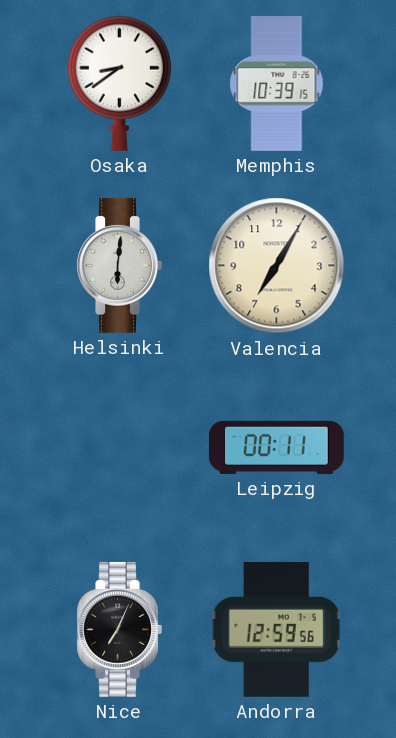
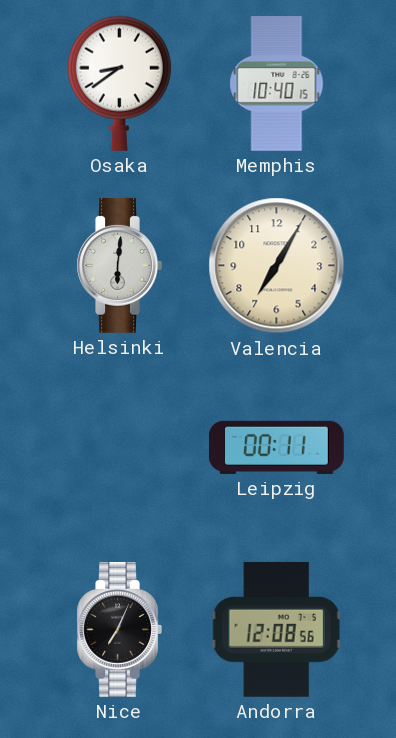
Memphis: 10:39 -> 10:40 (277, 84)
Andorra: 12:59 -> 12:08 (277, 629)
